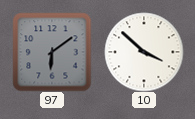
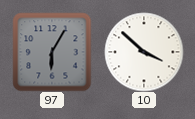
97: 6:09 -> 6:05 (52, 52)
